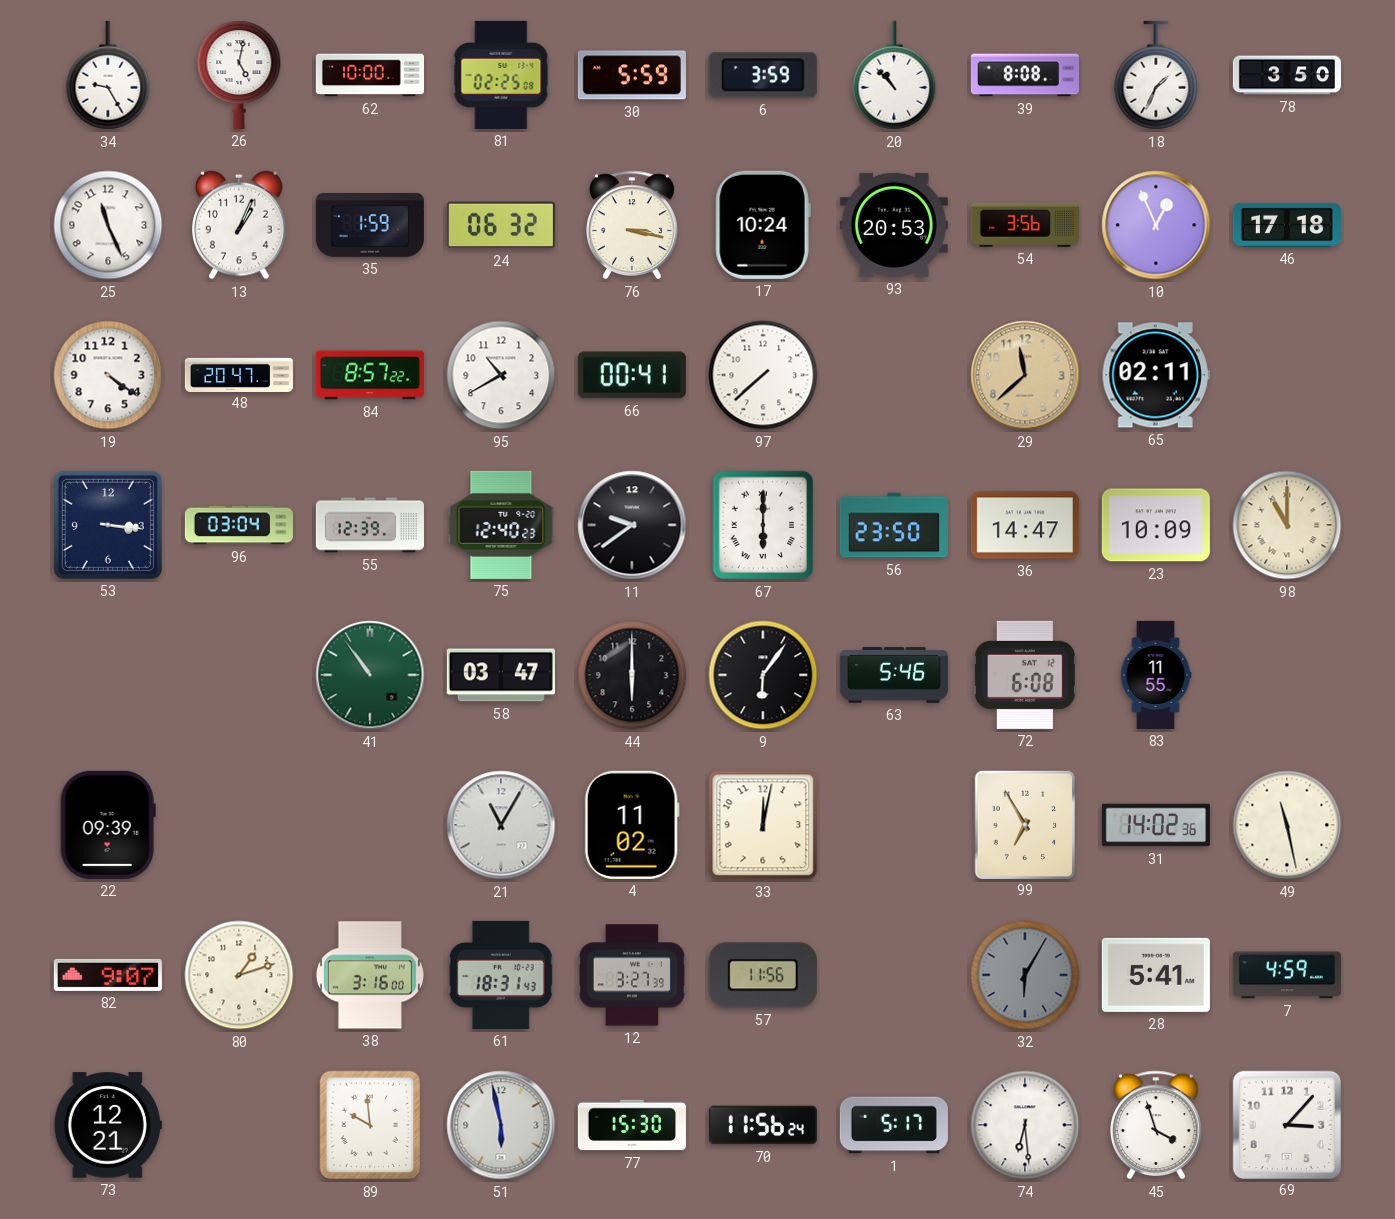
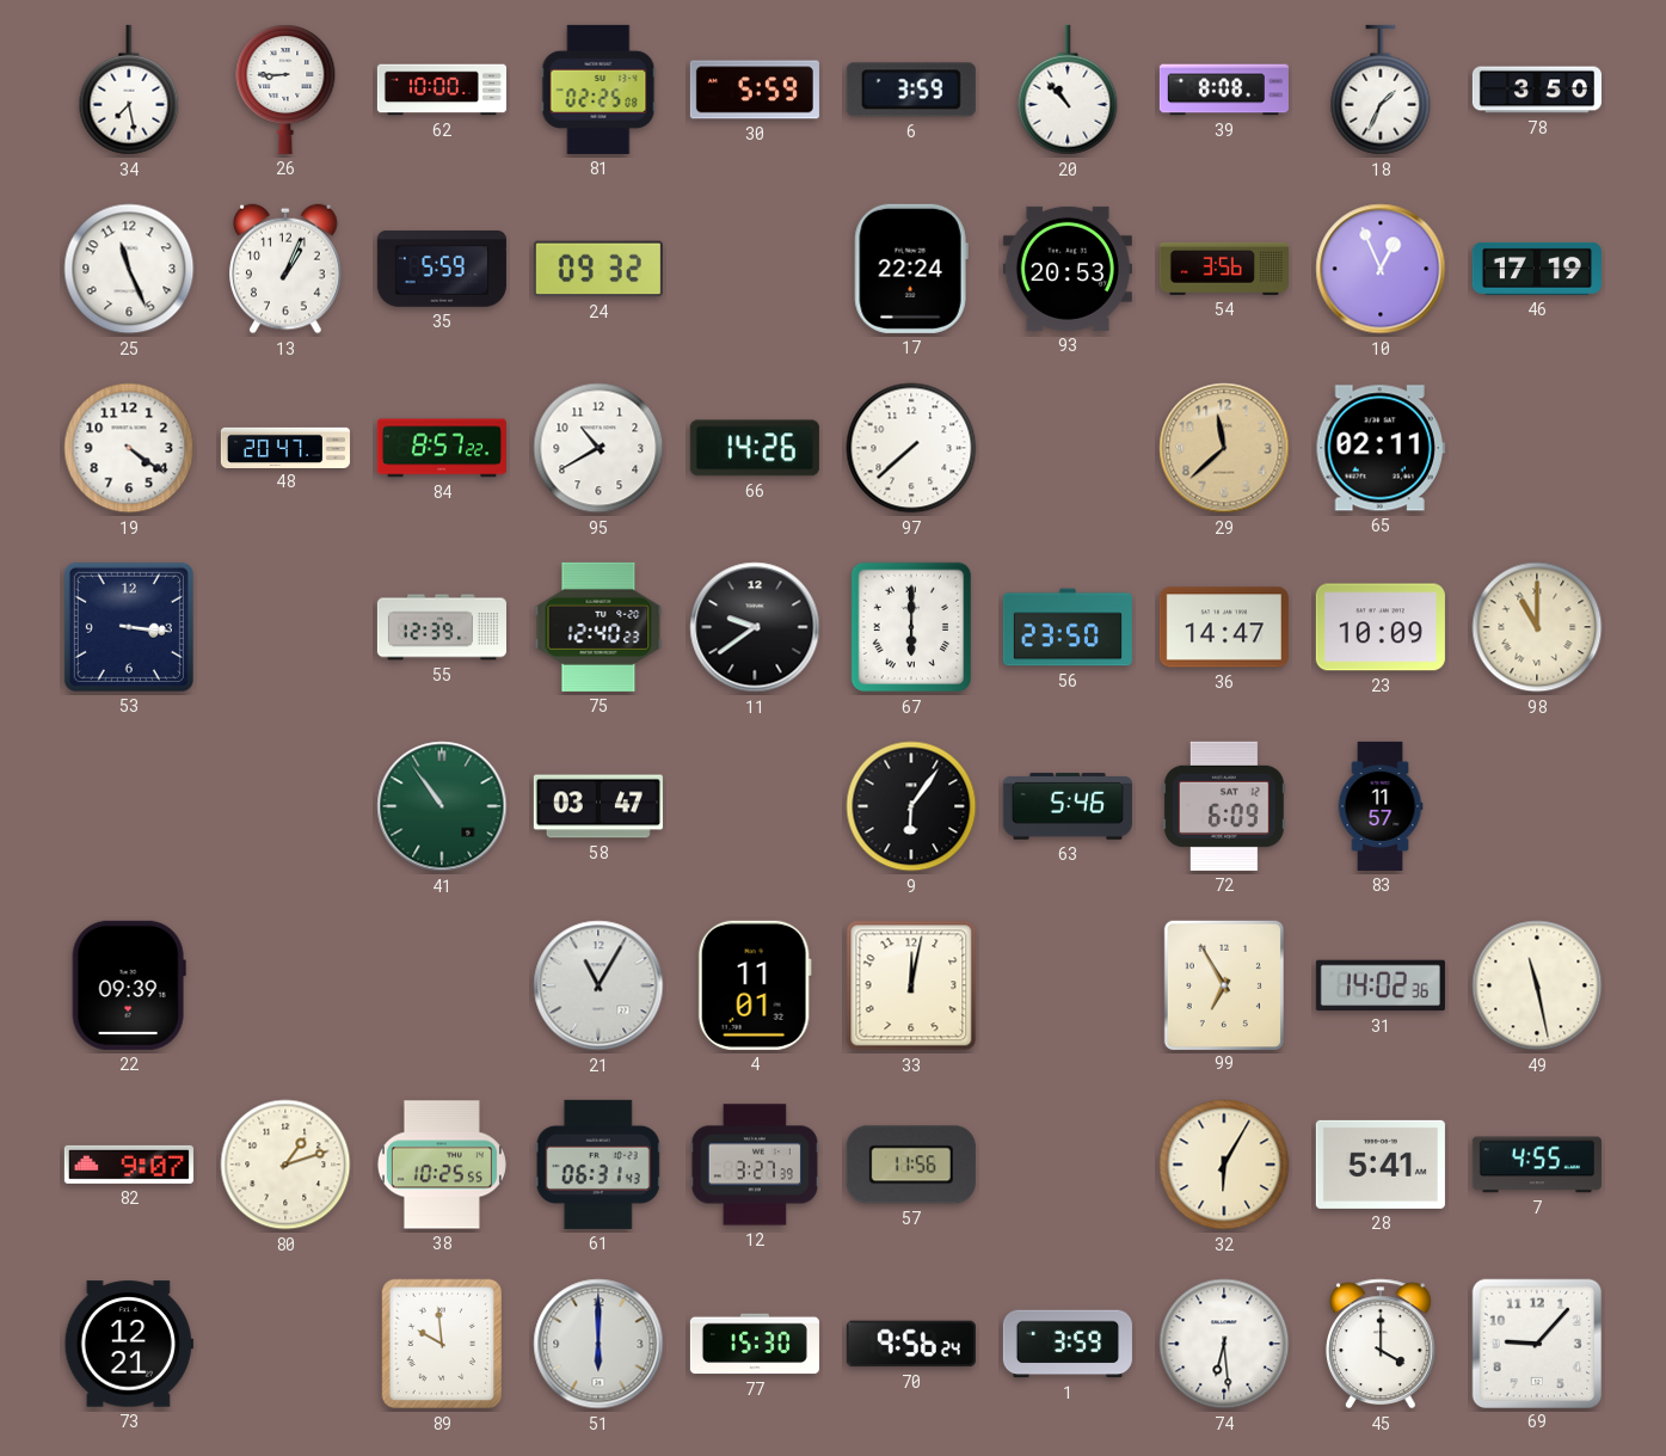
34: 9:25 -> 7:28 (129, 90)
26: 5:02 -> 8:45 (285, 90)
35: 1:59 -> 5:59 (442, 269)
24: 06:32 -> 09:32 (598, 269)
76: 3:17 -> none (632, 225)
17: 10:24 -> 22:24 (911, 269)
46: 17:18 -> 17:19 (1537, 269)
66: 00:41 -> 14:26 (755, 448)
96: 03:04 -> none (239, 525)
44: 6:00 -> none (632, 675)
72: 6:08 -> 6:09 (1224, 806)
83: 11:55 -> 11:57 (1381, 806)
4: 11:02 -> 11:01 (755, 985)
38: 3:16 -> 10:25 (442, 1165)
61: 18:31 -> 06:31 (598, 1165)
32 dial: grey -> cream (1224, 1165)
7: 4:59 -> 4:55 (1537, 1165)
51: 5:58 -> 6:00 (598, 1344)
70: 11:56 -> 9:56 (911, 1344)
1: 5:17 -> 3:59 (1068, 1344)
45: 3:57 -> 4:00 (1381, 1344)
69: 3:07 -> 9:07 (1536, 1343)
